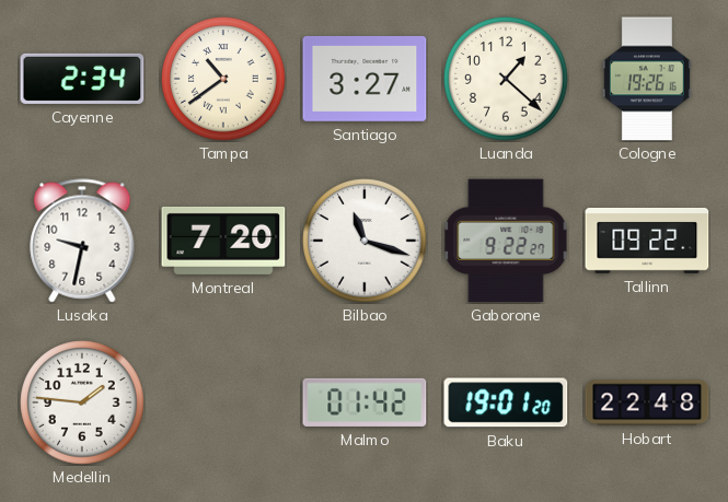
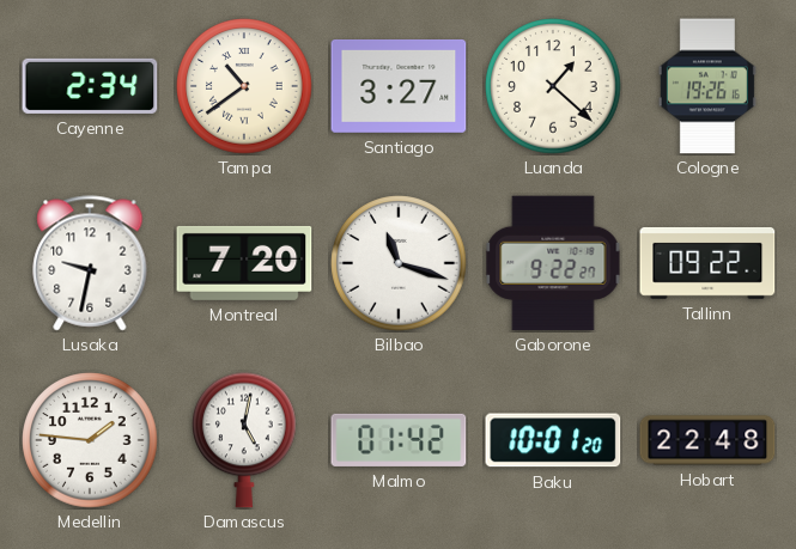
Damascus: none -> 5:02 (245, 440)
Baku: 19:01 -> 10:01 (553, 440)
